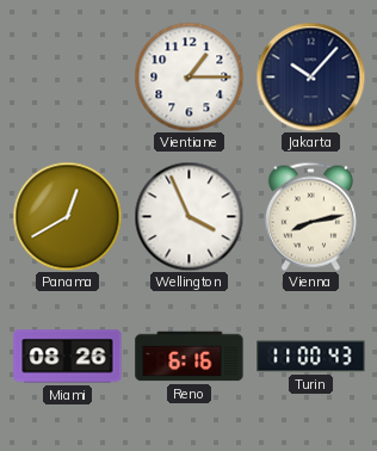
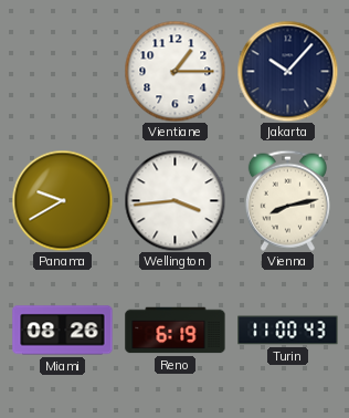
Panama: 12:40 -> 9:40 (62, 200)
Wellington: 3:56 -> 3:44 (174, 200)
Reno: 6:16 -> 6:19 (176, 331)
